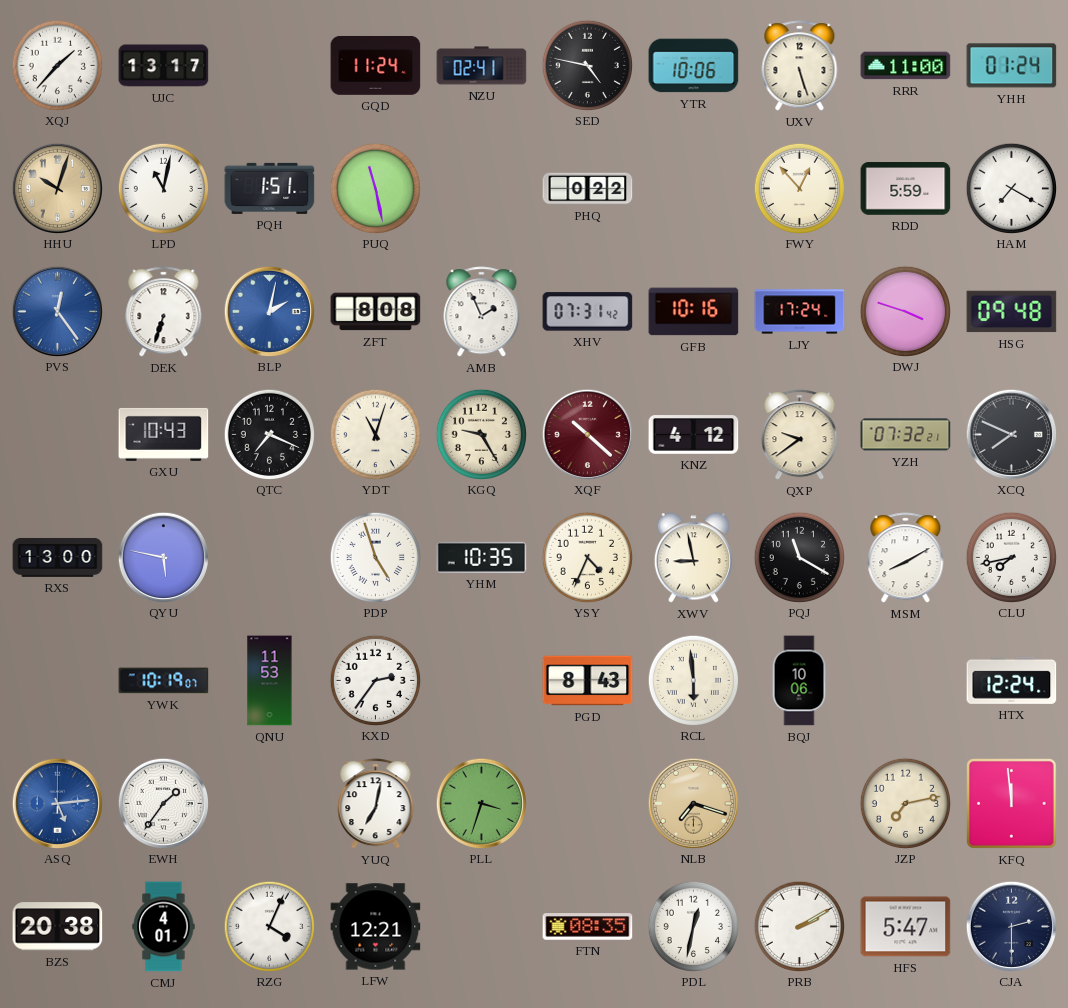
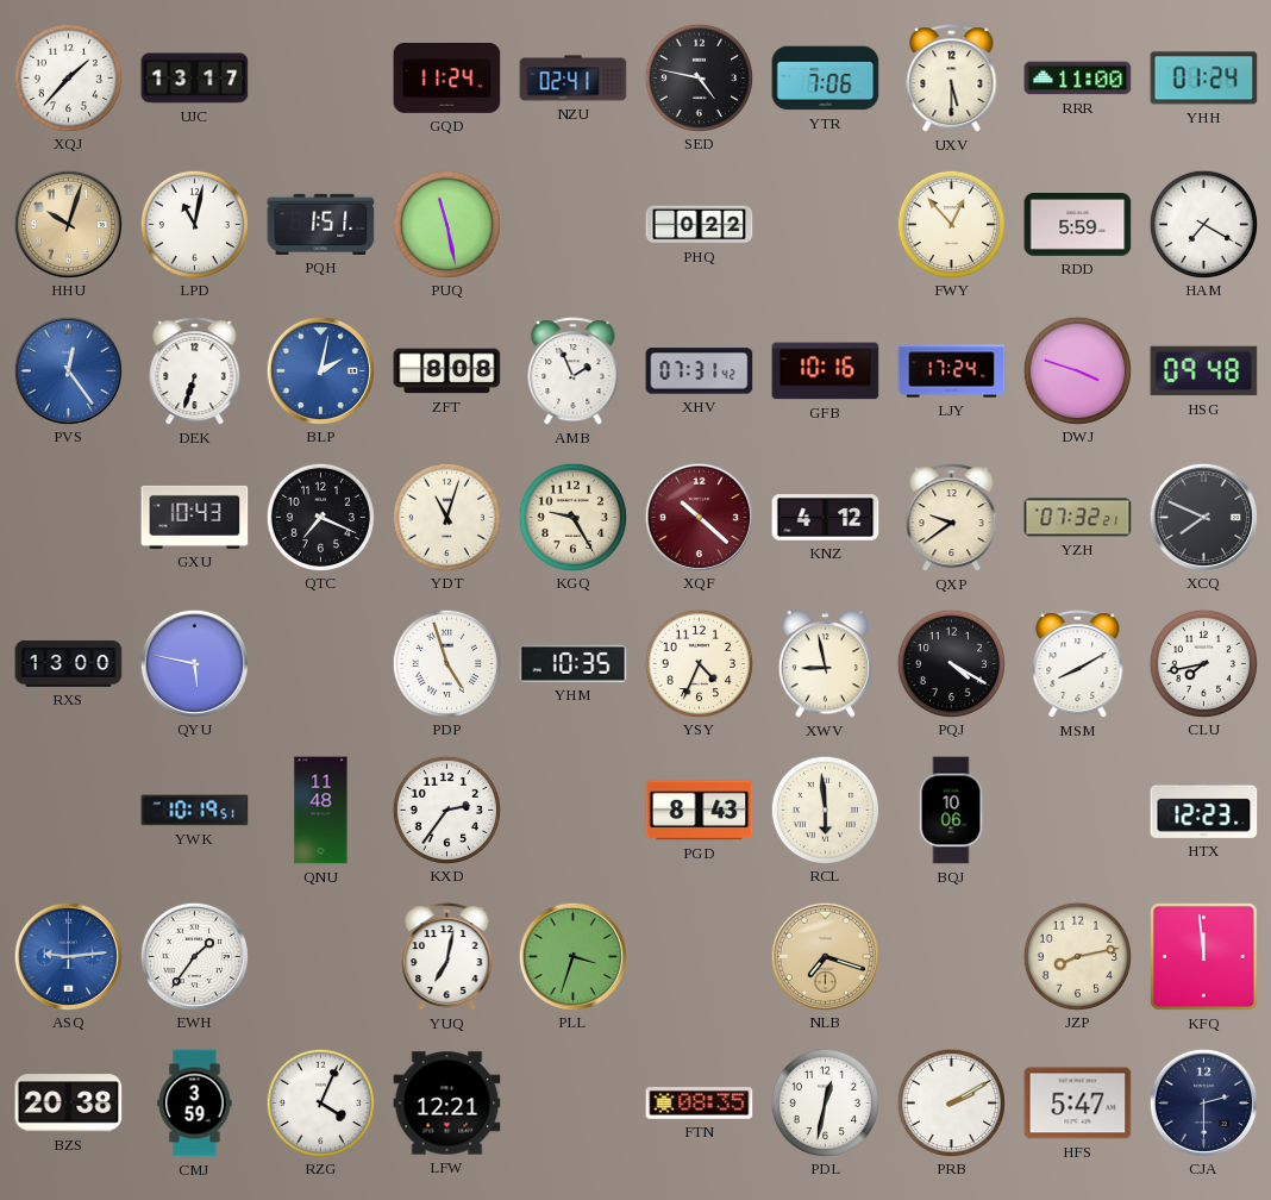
YTR: 10:06 -> 7:06 (826, 79)
UXV: 5:27 -> 5:30 (952, 79)
PQJ: 11:20 -> 4:20 (951, 663)
YWK: 10:19:07 -> 10:19:51 (195, 811)
QNU: 11:53 -> 11:48 (321, 811)
HTX: 12:24 -> 12:23 (1204, 810)
ASQ: 5:14 -> 9:14 (68, 956)
JZP: 7:13 -> 8:13 (1077, 956)
CMJ: 4:01 -> 3:59 (195, 1104)
